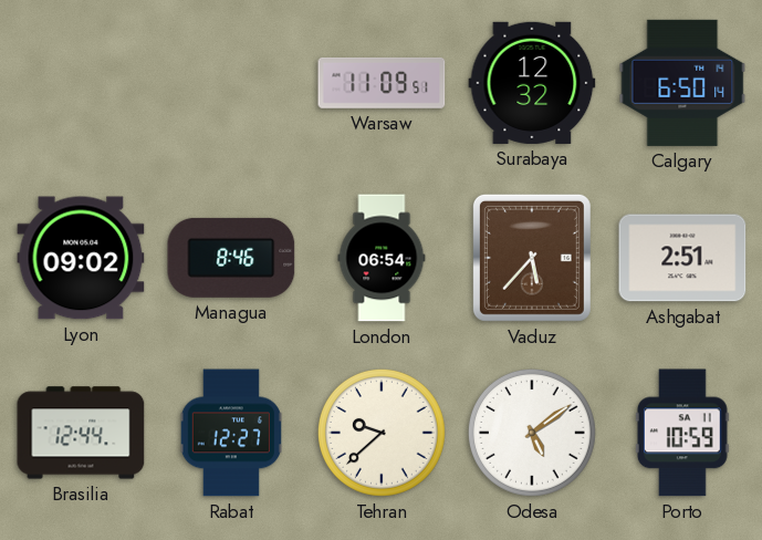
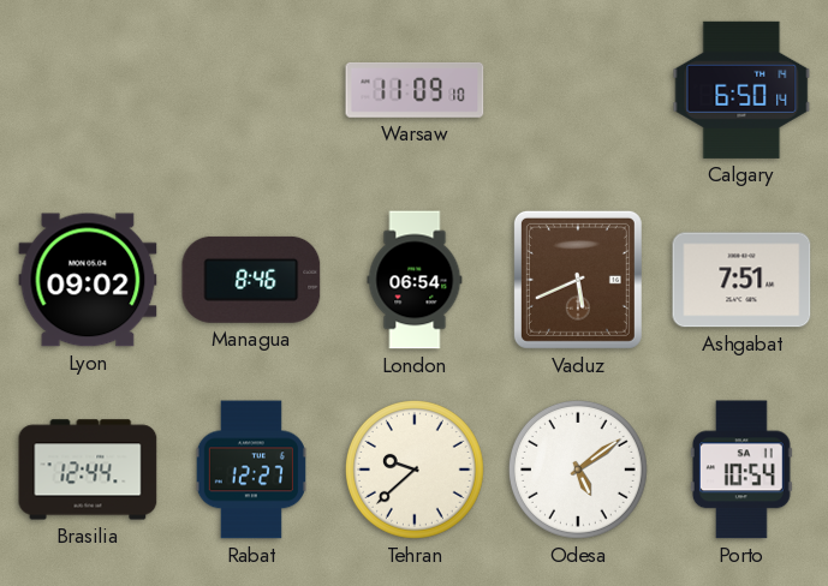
Warsaw: 11:09:51 -> 11:09:10 (415, 90)
Surabaya: 12:32 -> none (532, 83)
Vaduz: 5:37 -> 5:41 (578, 280)
Ashgabat: 2:51 -> 7:51 (741, 280)
Porto: 10:59 -> 10:54 (741, 470)
